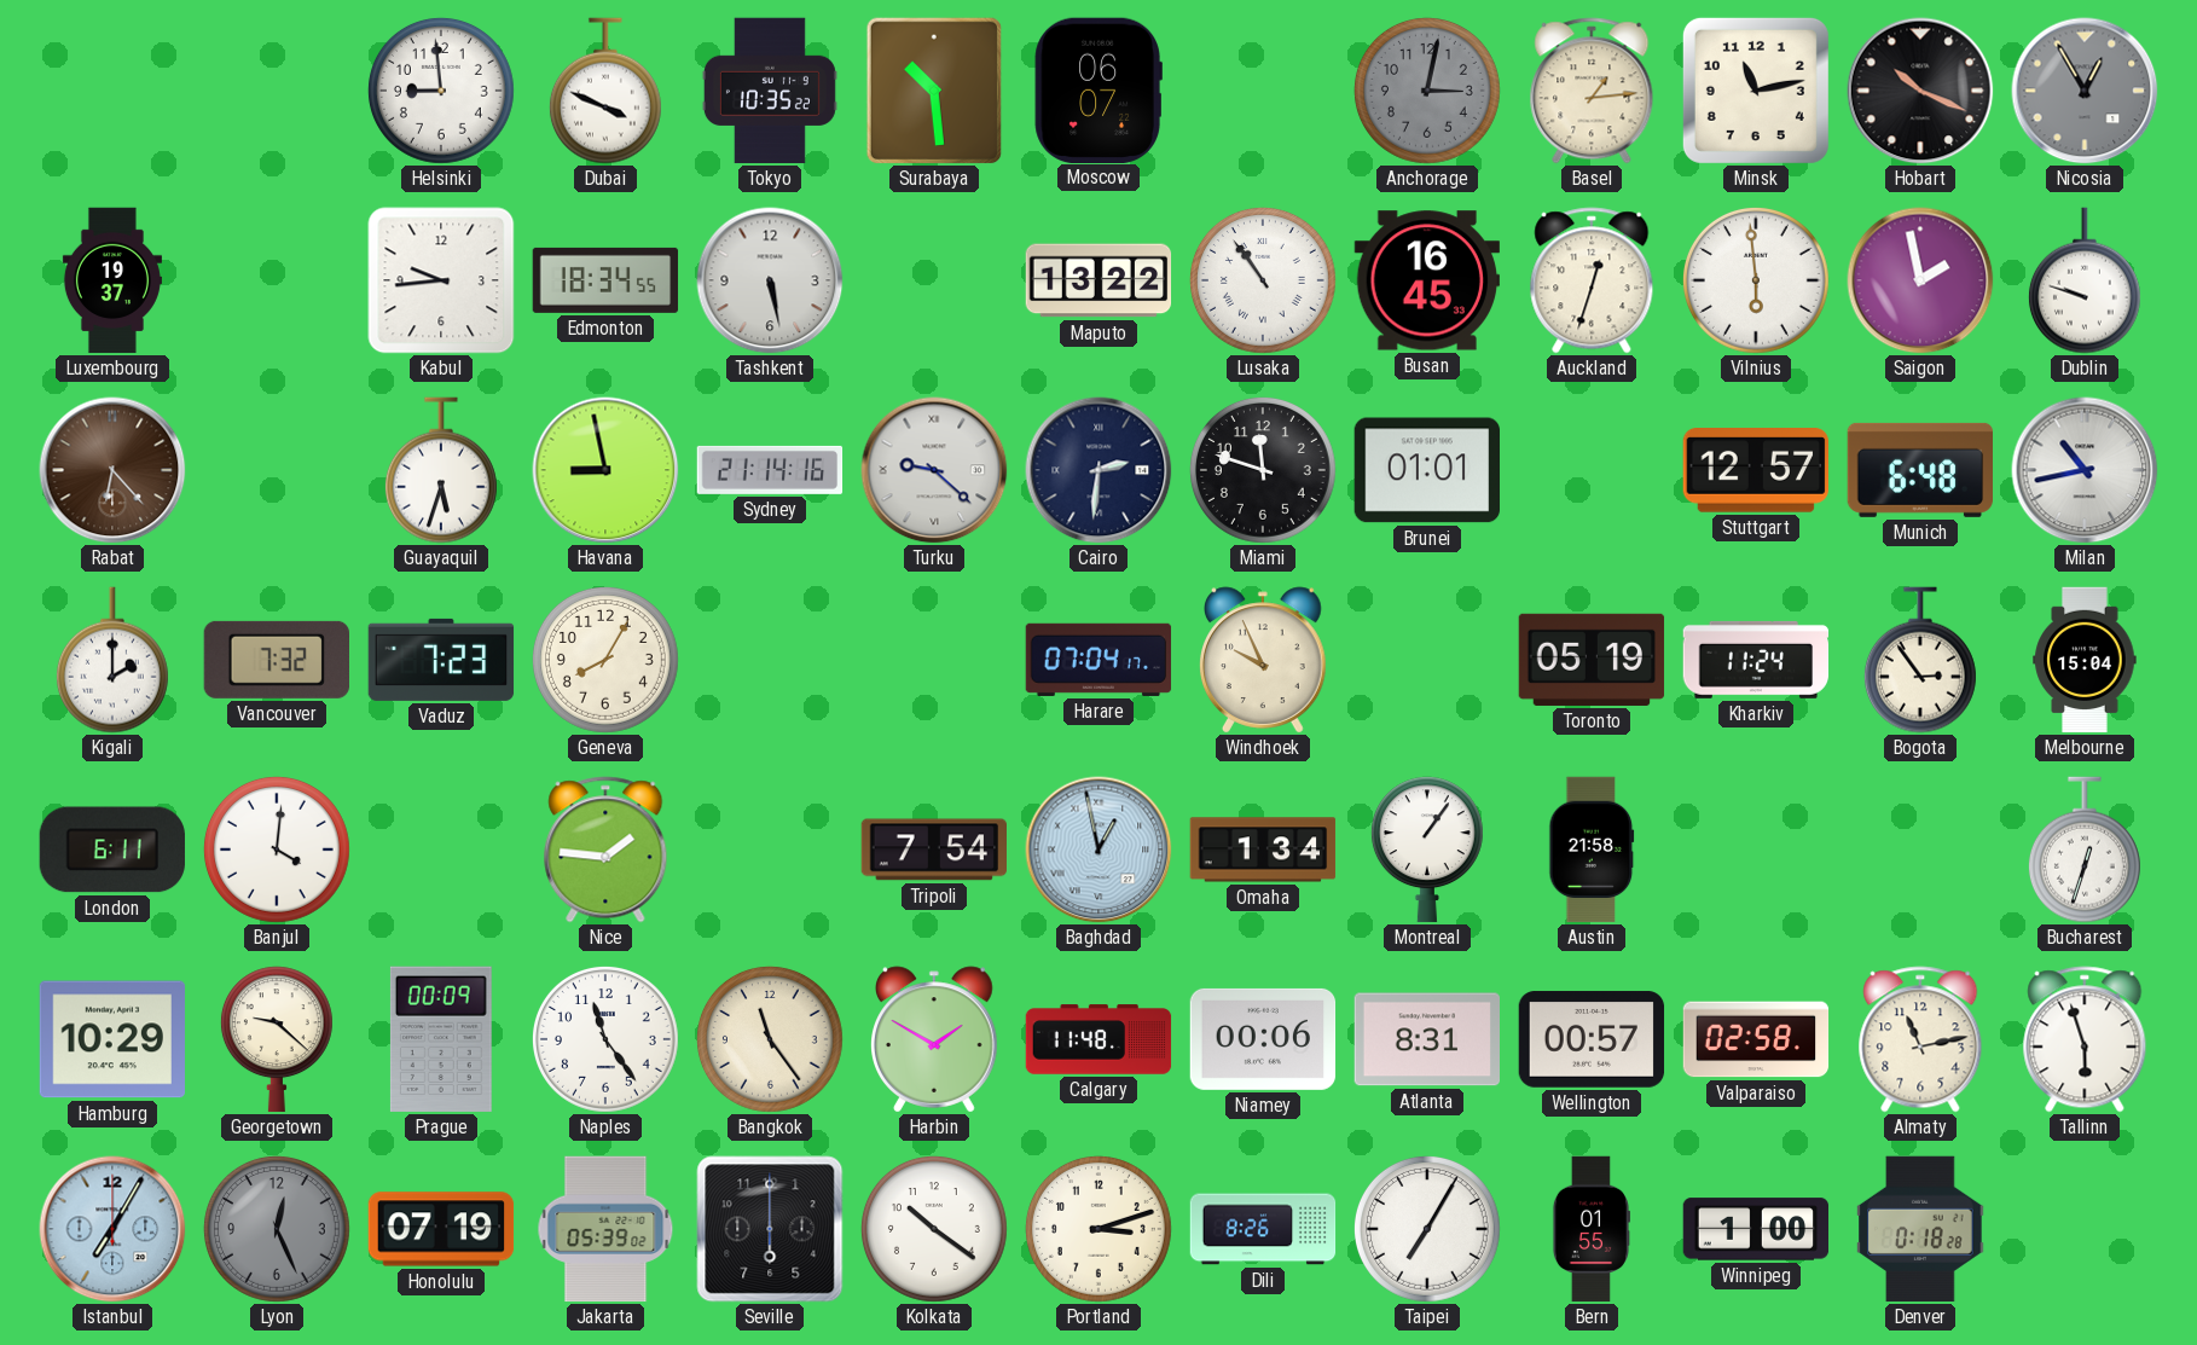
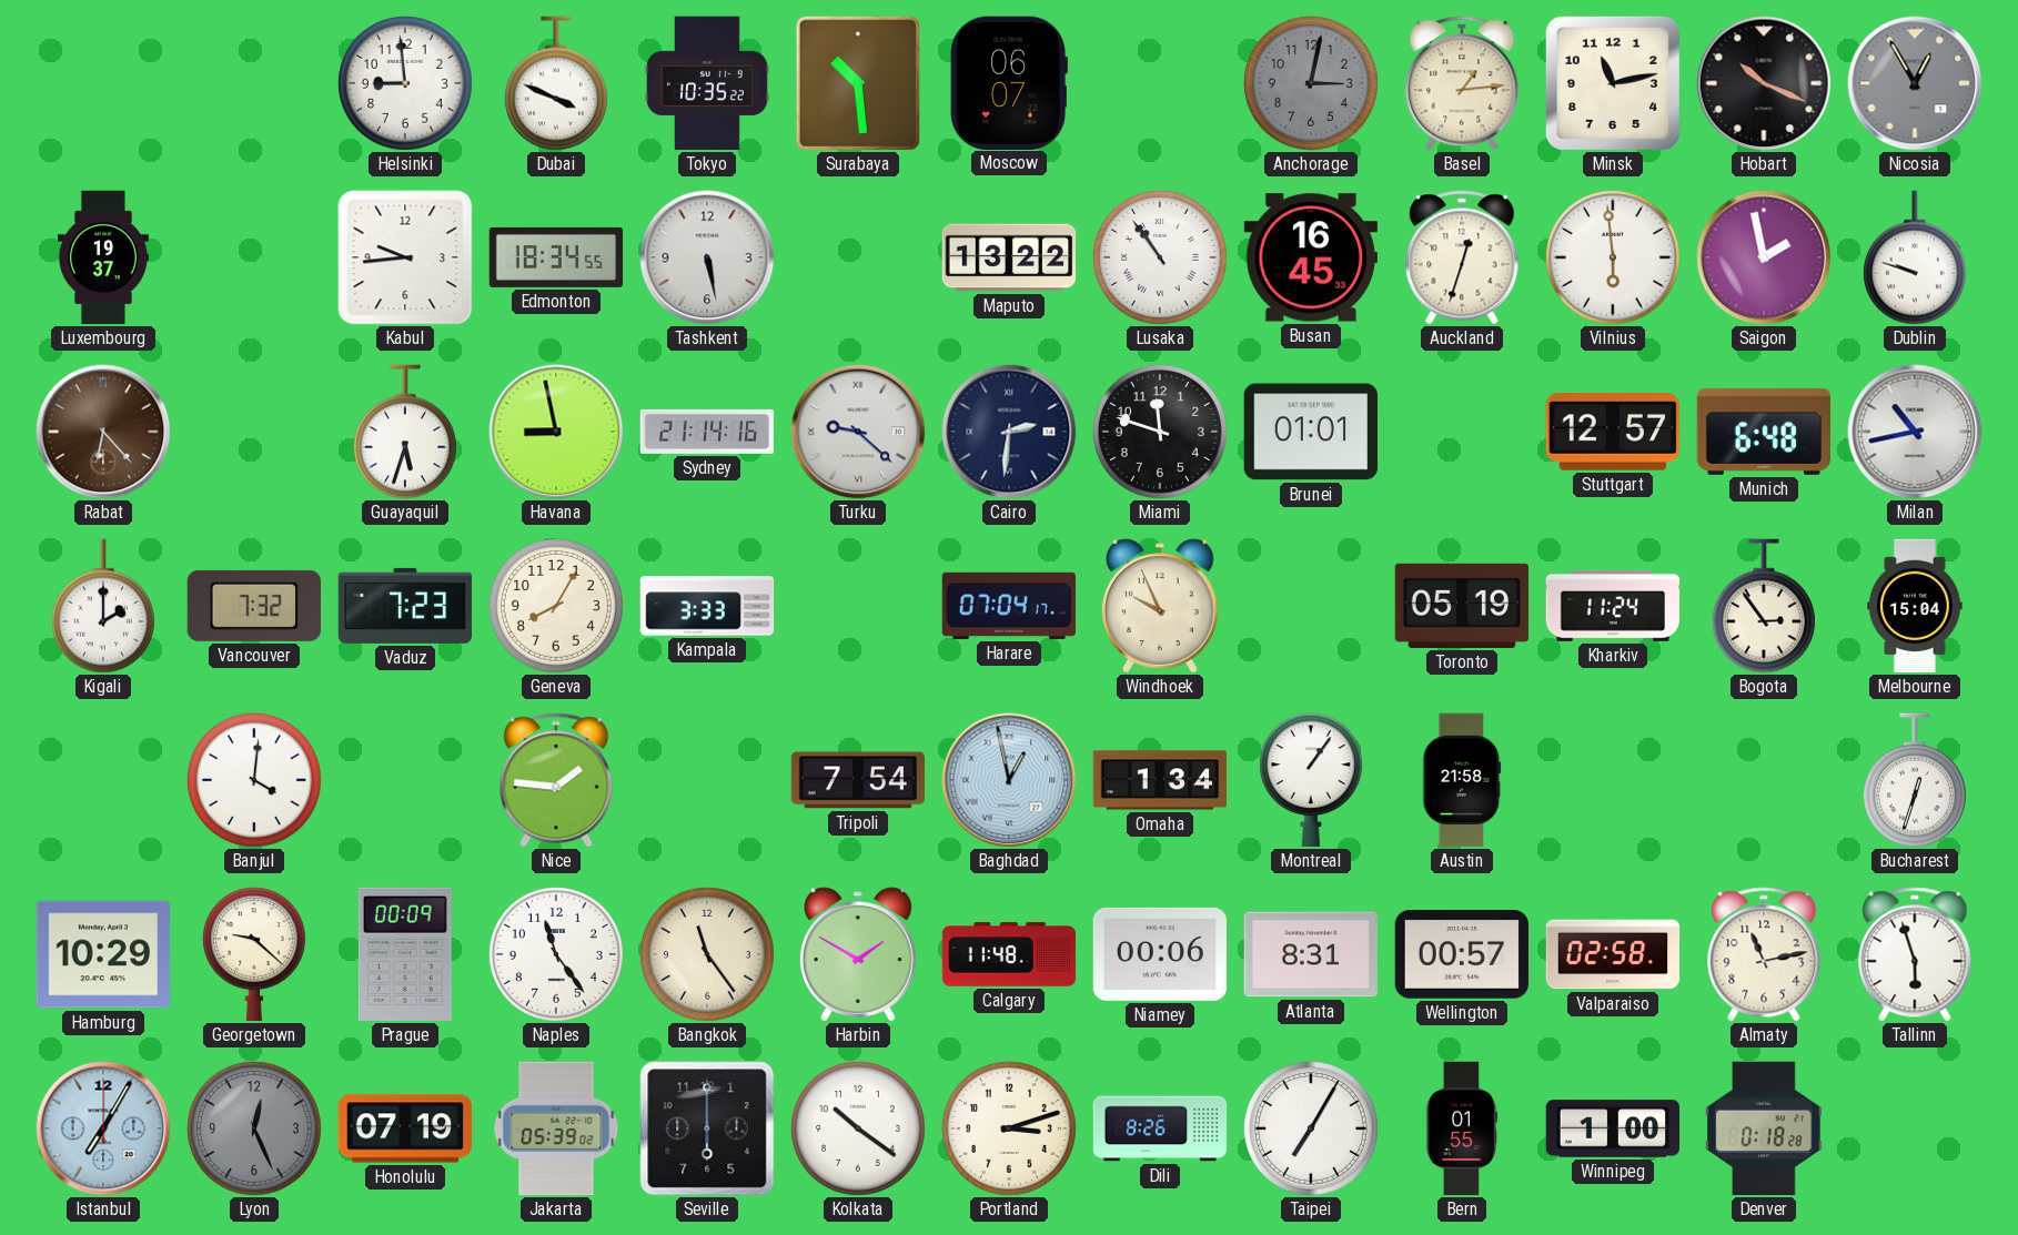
Kampala: none -> 3:33 (707, 606)
London: 6:11 -> none (112, 850)
